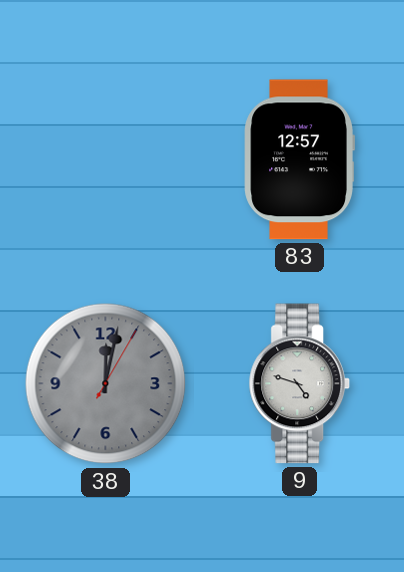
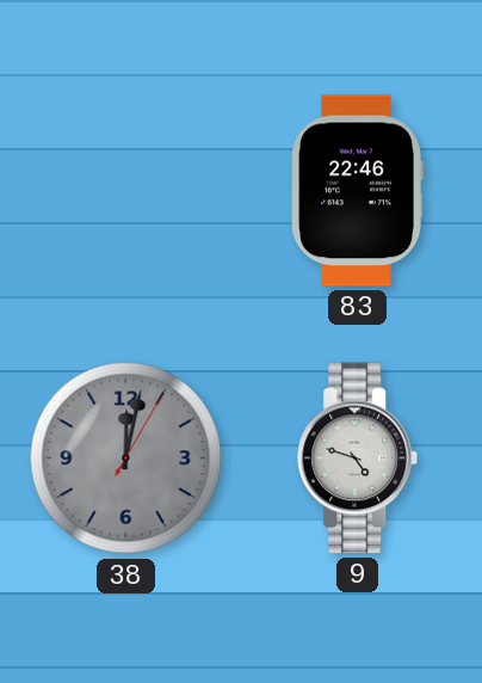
83: 12:57 -> 22:46 (357, 191)
